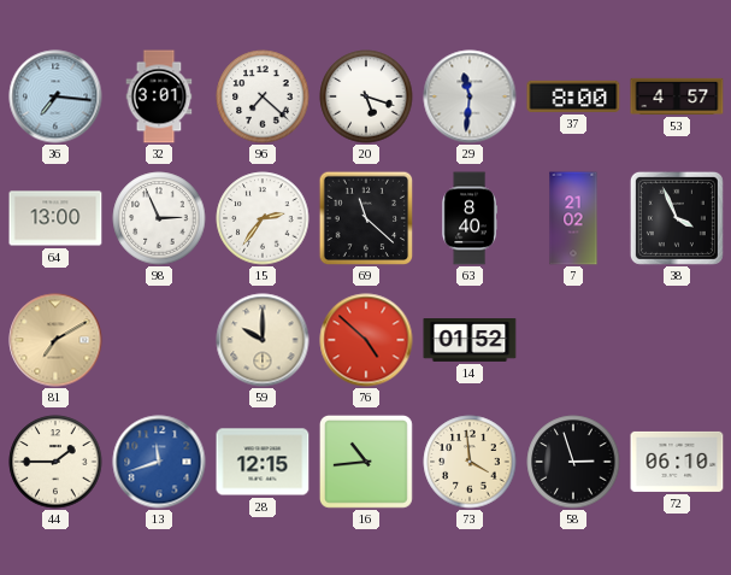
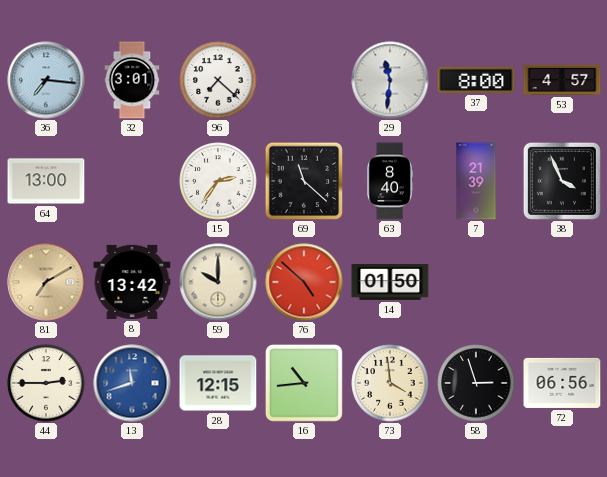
20: 5:18 -> none (366, 96)
98: 2:56 -> none (159, 218)
7: 21:02 -> 21:39 (476, 181)
8: none -> 13:42 (132, 282)
14: 01:52 -> 01:50 (390, 283)
44: 1:45 -> 2:45 (46, 383)
72: 06:10 -> 06:56 (562, 383)
